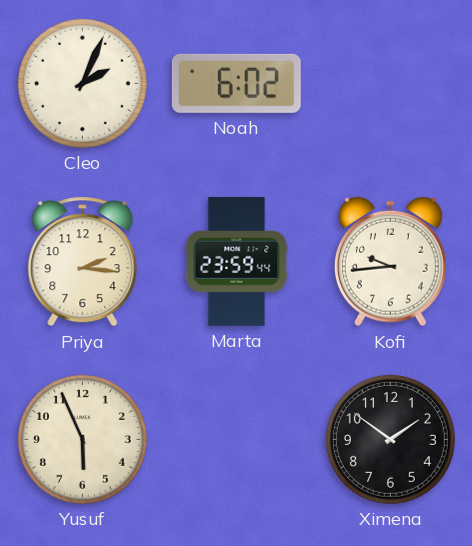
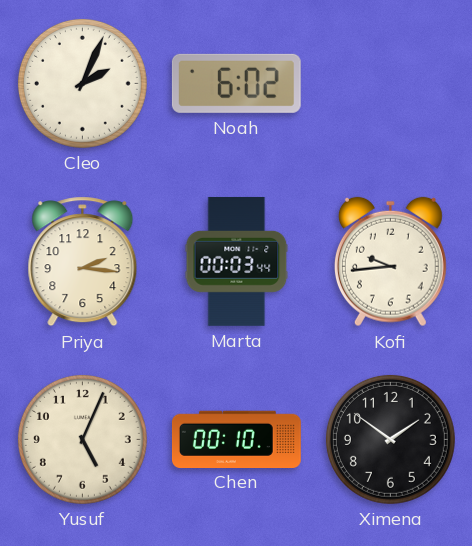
Marta: 23:59 -> 00:03 (237, 261)
Yusuf: 5:56 -> 5:04 (82, 439)
Chen: none -> 00:10 (236, 439)
